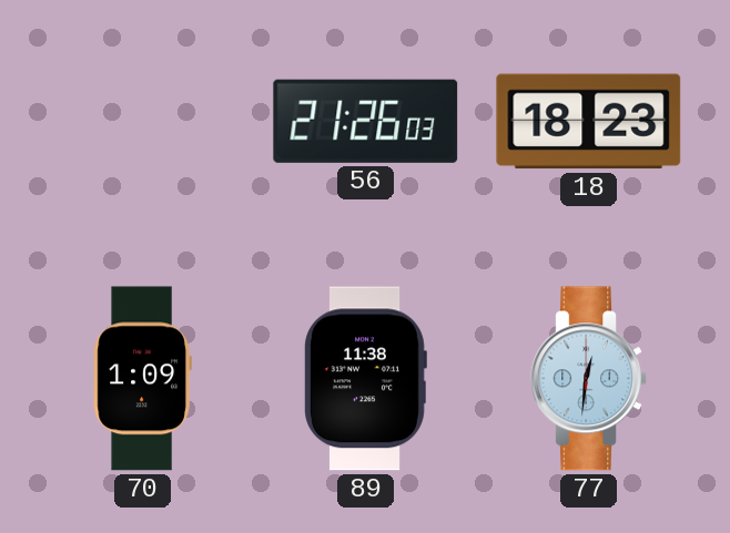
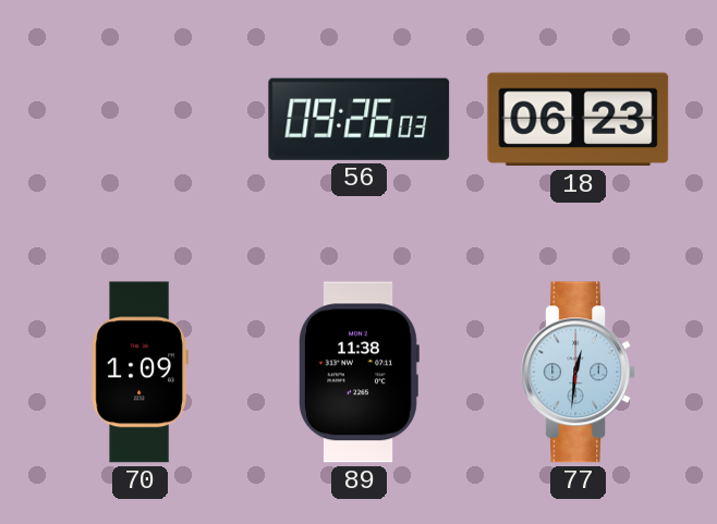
56: 21:26 -> 09:26 (360, 119)
18: 18:23 -> 06:23 (579, 120)
